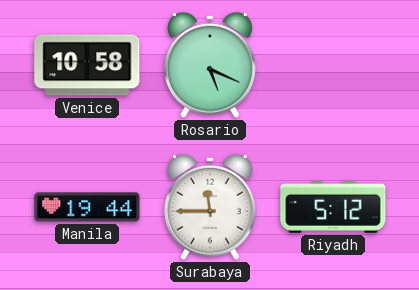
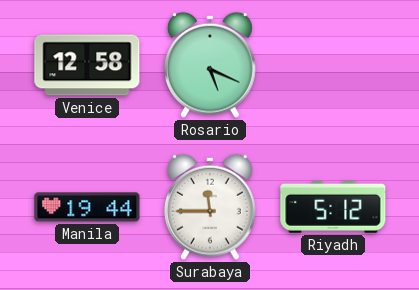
Venice: 10:58 -> 12:58 (87, 65)
